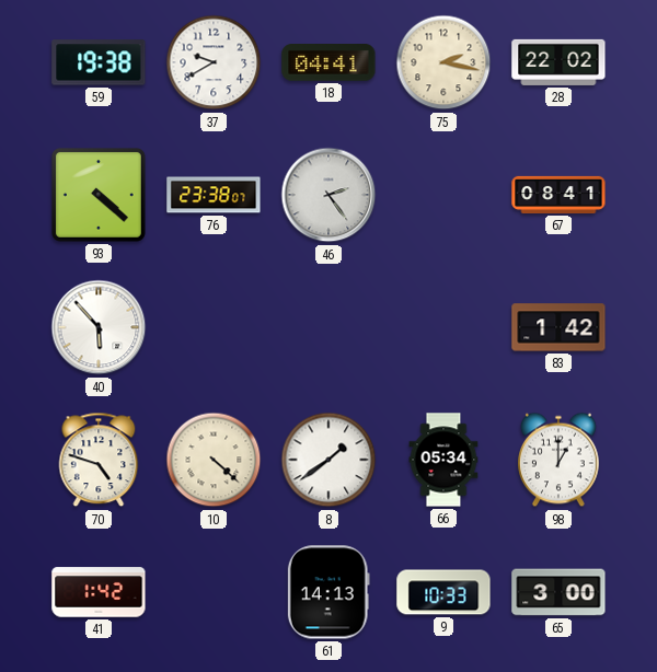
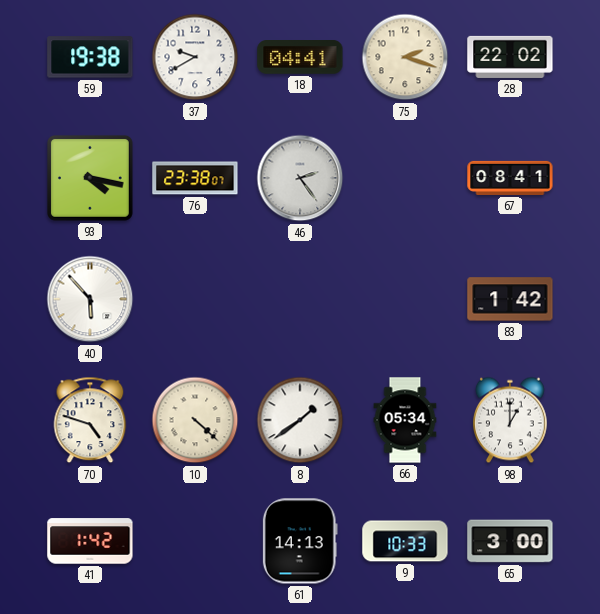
75: 2:17 -> 2:18 (405, 57)
93: 4:22 -> 4:17 (90, 178)
